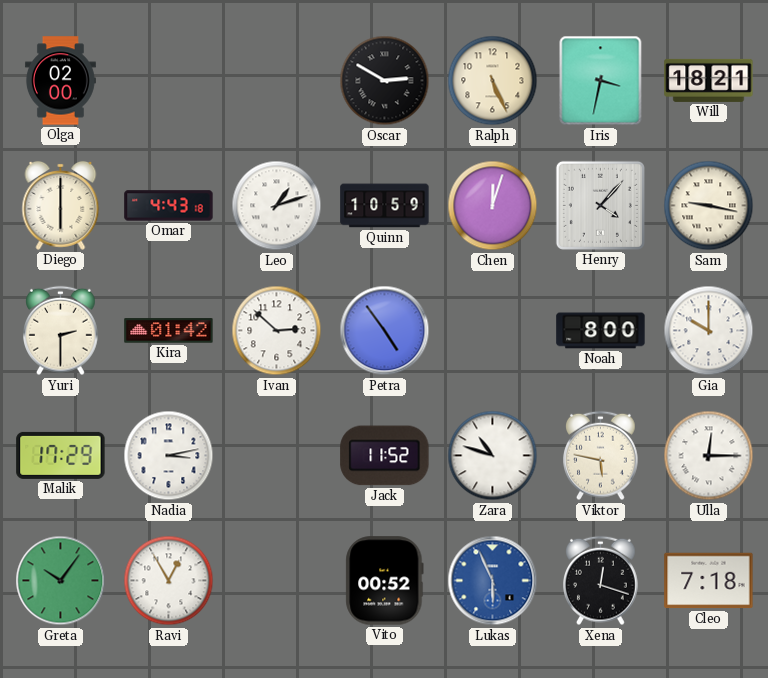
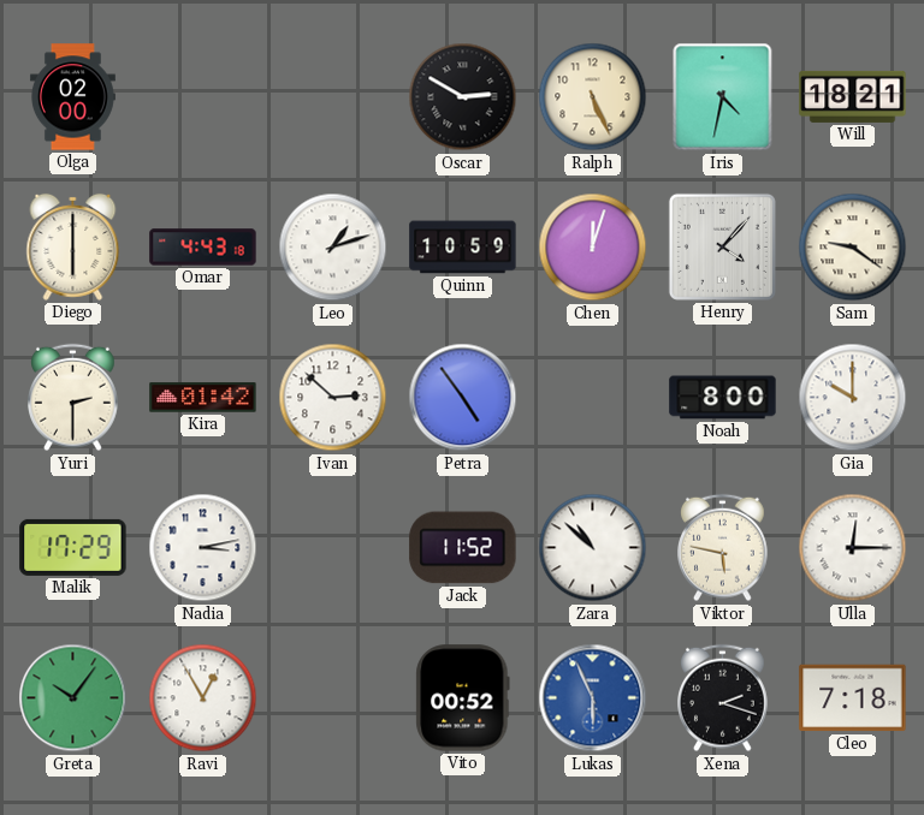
Iris: 3:32 -> 4:32 (723, 97)
Sam: 9:17 -> 9:21 (853, 248)
Zara: 10:48 -> 10:52 (593, 548)
Xena: 12:18 -> 2:18 (723, 698)
